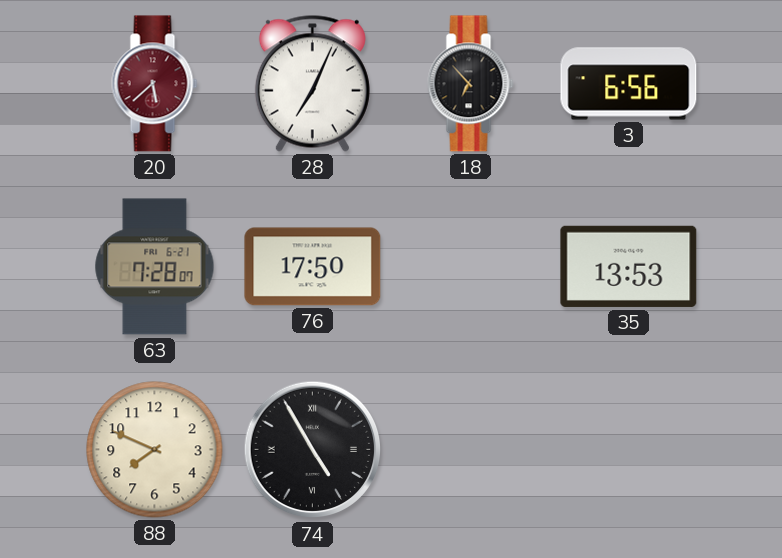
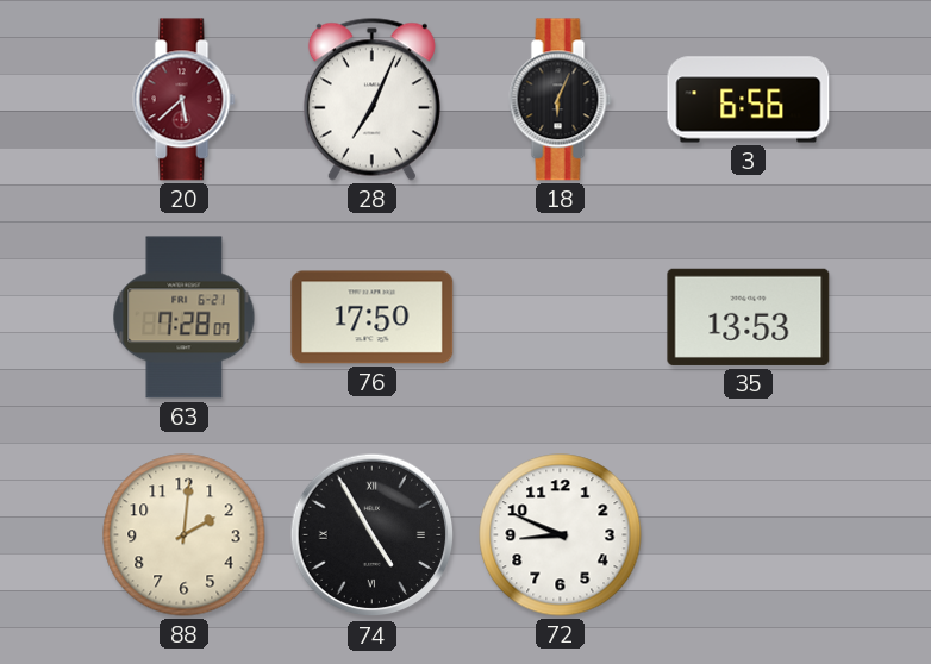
18: 6:53 -> 6:04 (561, 100)
88: 7:49 -> 2:01 (185, 535)
72: none -> 8:49 (561, 535)
